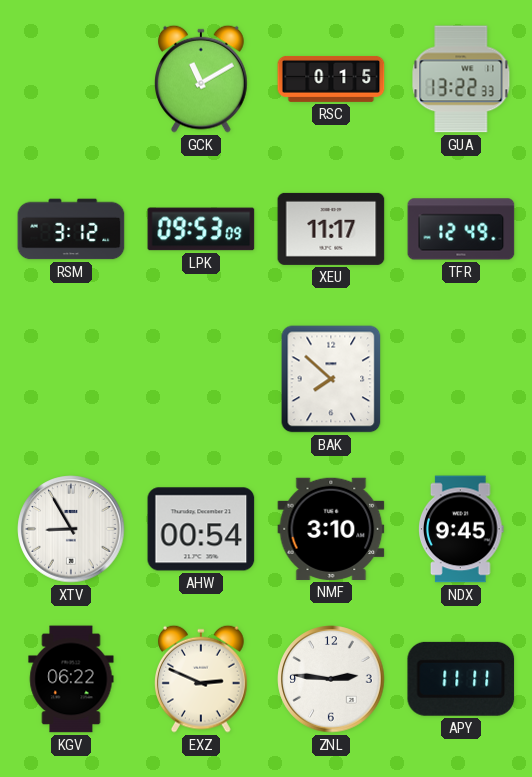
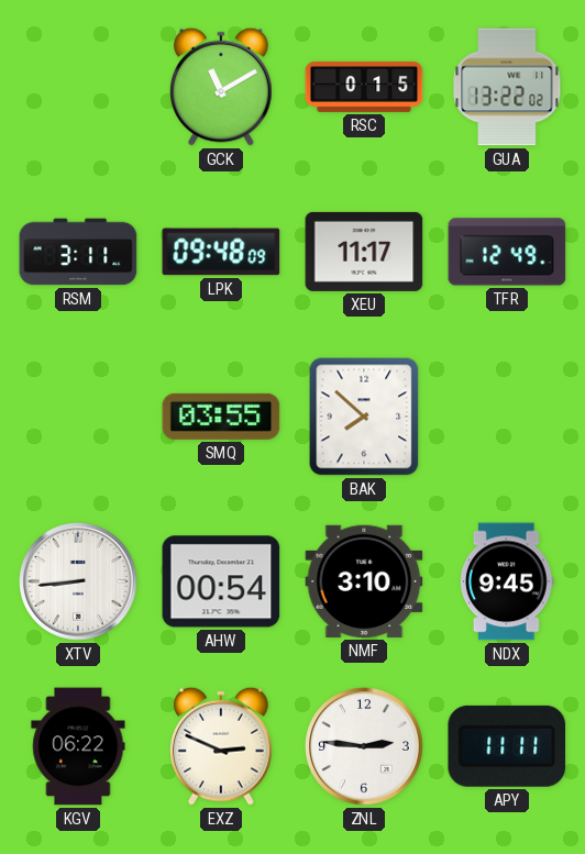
GUA: 13:22:33 -> 13:22:02 (507, 87)
RSM: 3:12 -> 3:11 (78, 252)
LPK: 09:53 -> 09:48 (221, 252)
SMQ: none -> 03:55 (221, 417)
XTV: 8:55 -> 8:44 (78, 581)
